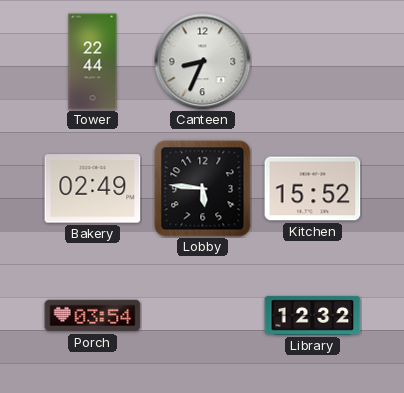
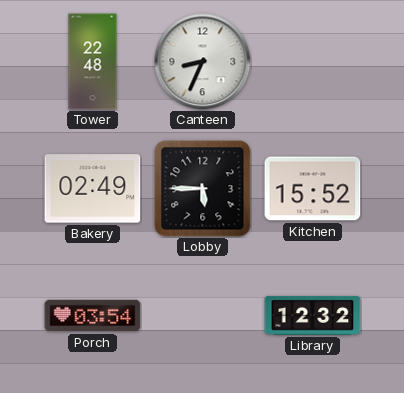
Tower: 22:44 -> 22:48 (93, 62)
Lobby: 5:46 -> 5:45 (203, 189)
